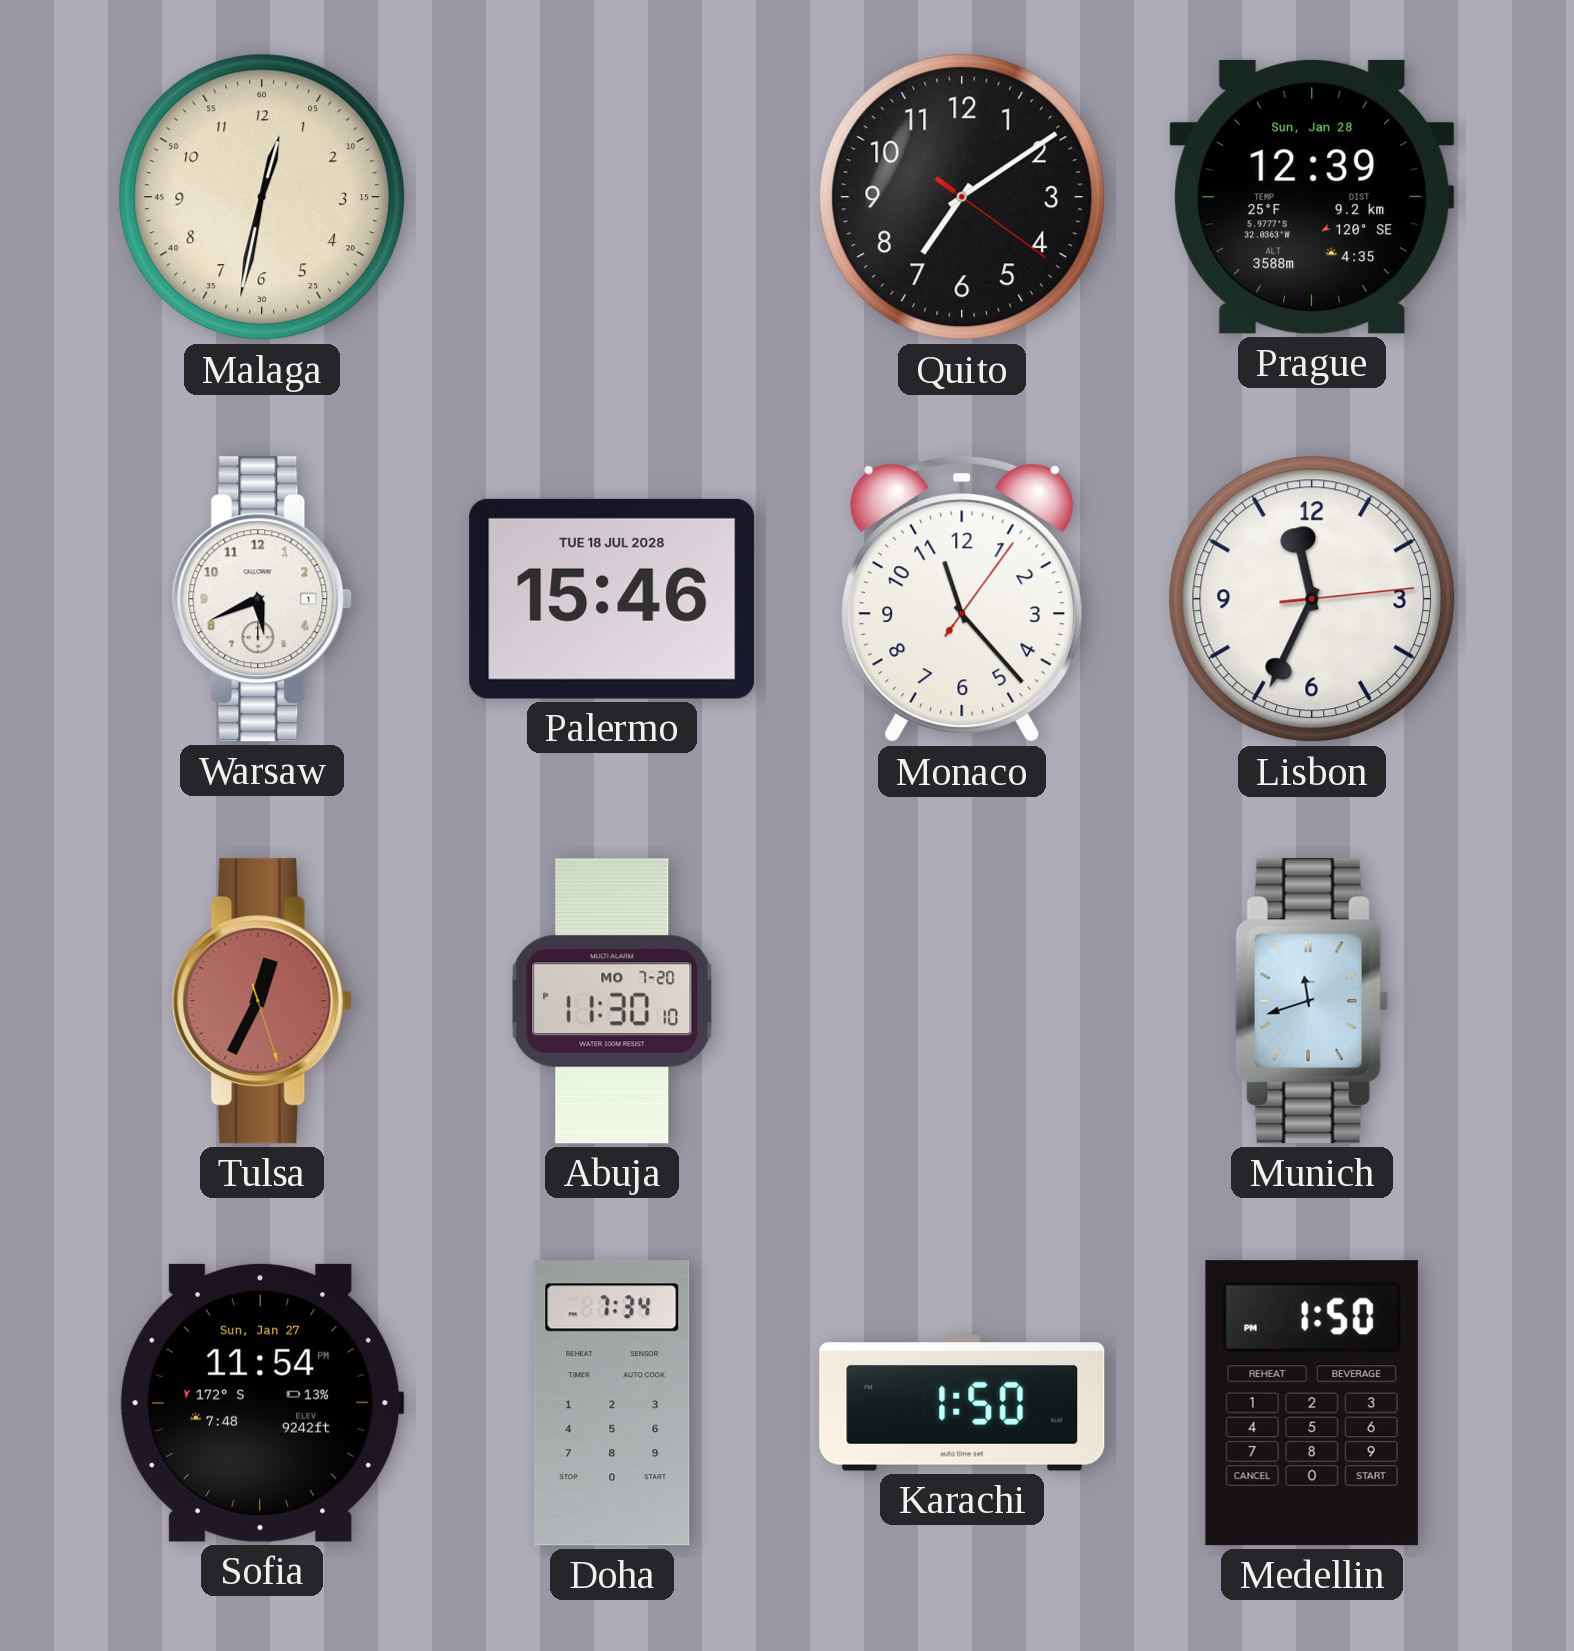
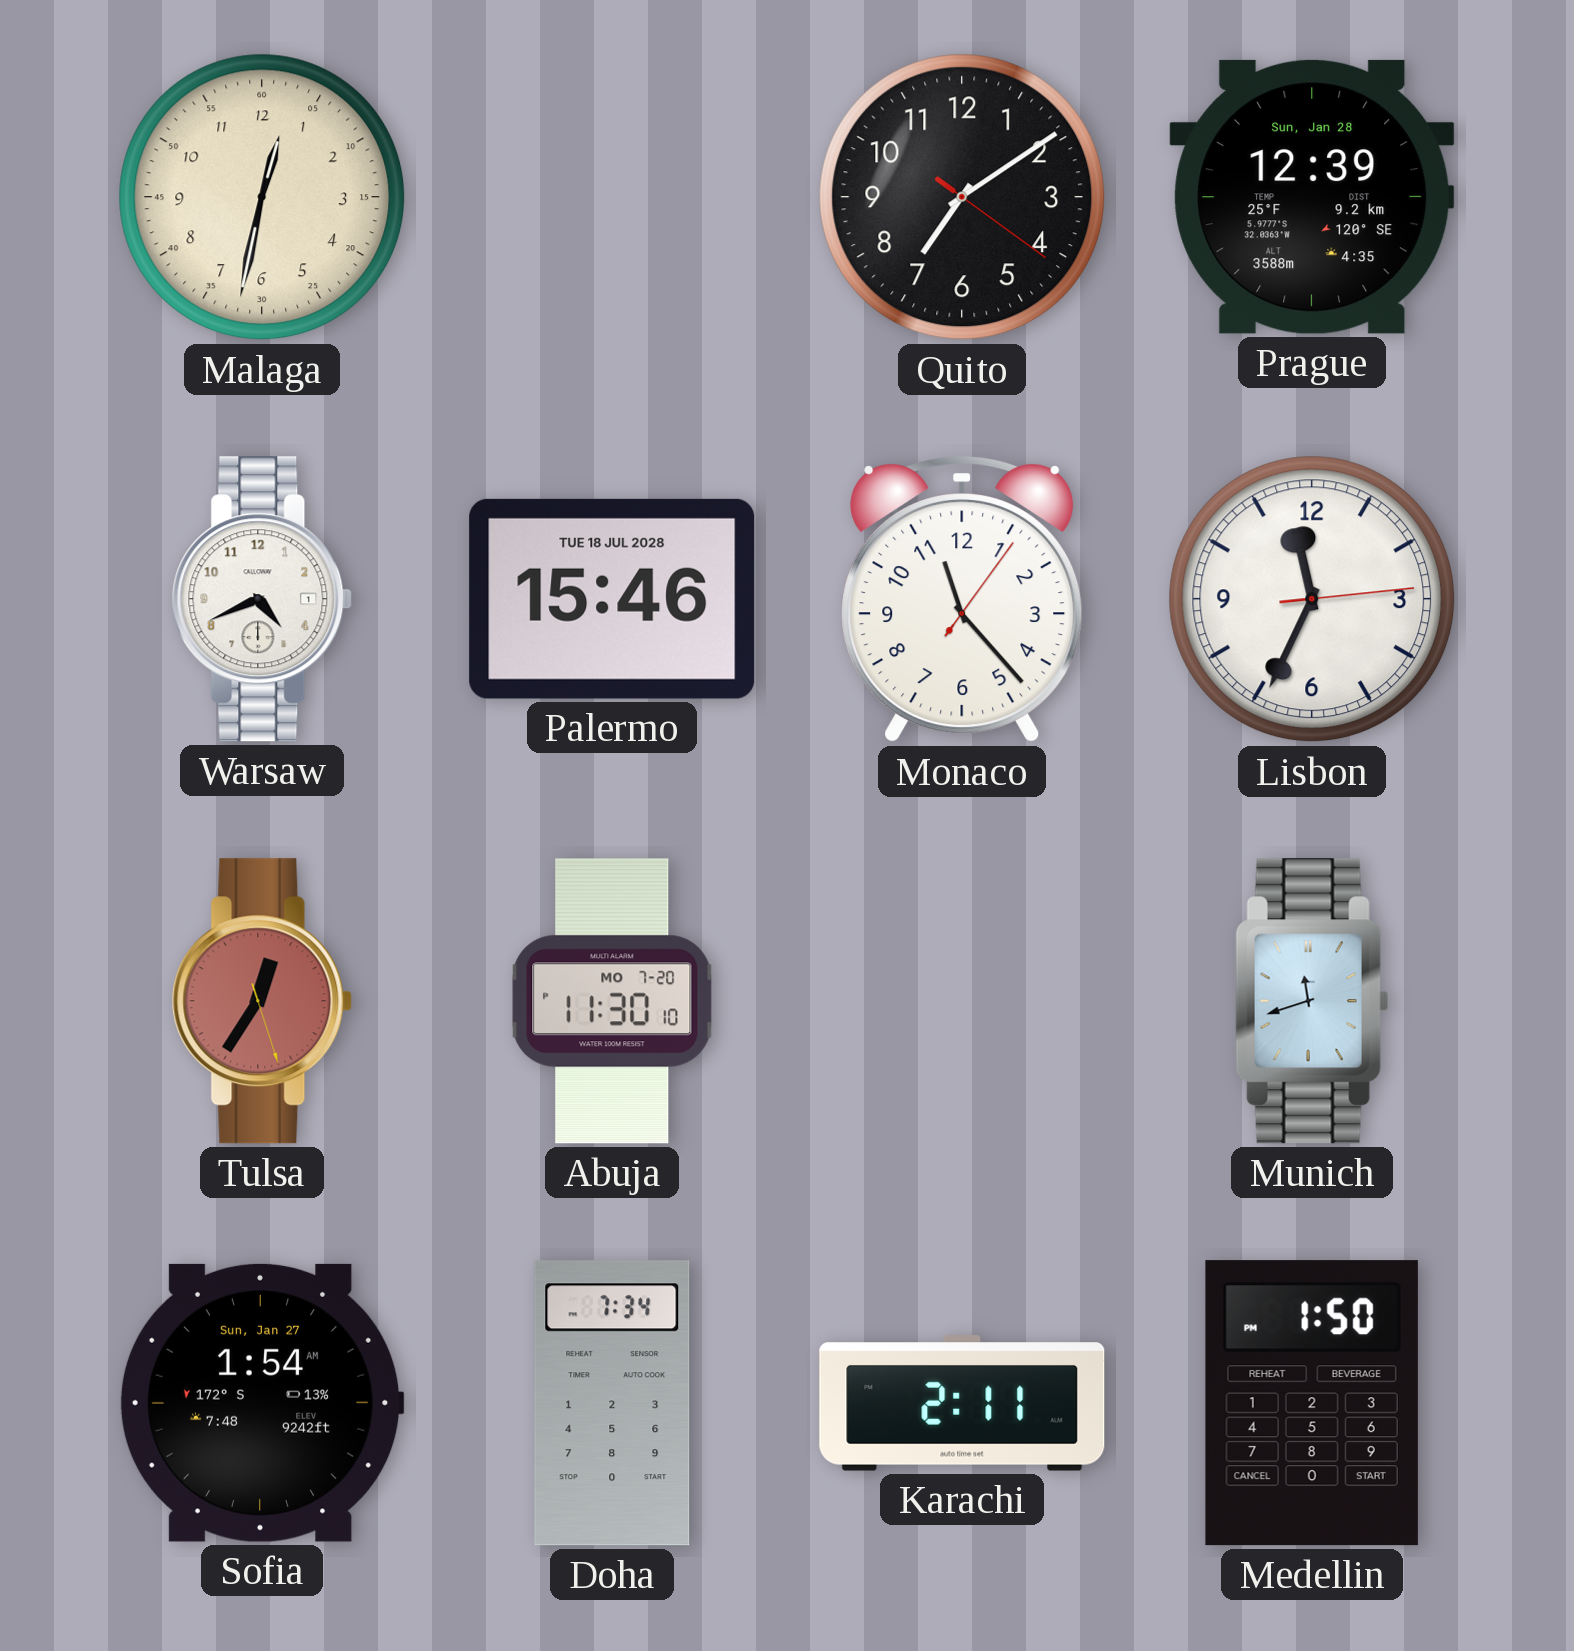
Warsaw: 5:41 -> 4:41 (262, 599)
Tulsa: 12:34 -> 12:35 (262, 1001)
Sofia: 11:54 -> 1:54 (262, 1403)
Karachi: 1:50 -> 2:11 (962, 1403)
